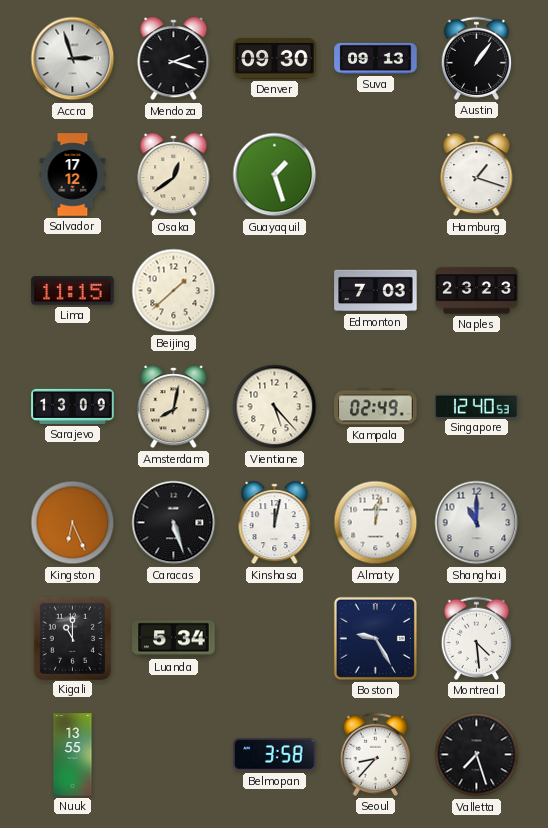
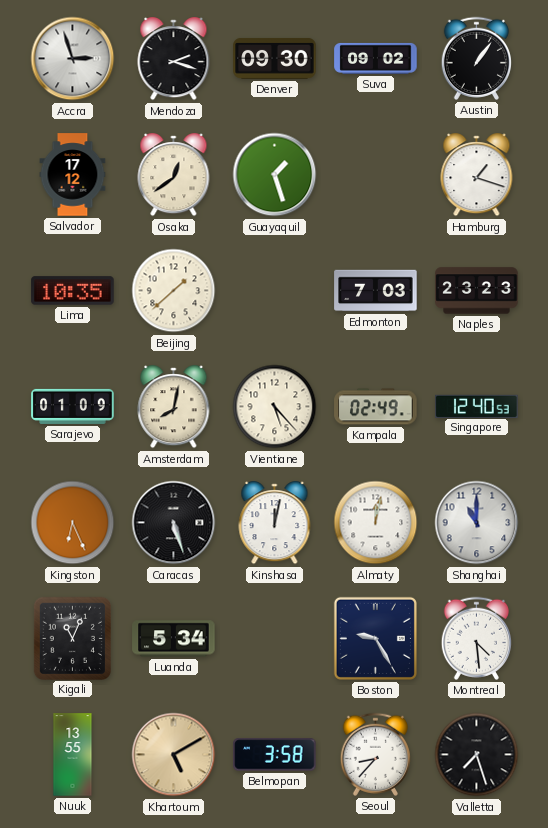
Suva: 09:13 -> 09:02 (376, 58)
Lima: 11:15 -> 10:35 (73, 291)
Sarajevo: 13:09 -> 01:09 (73, 406)
Kigali: 11:00 -> 11:04 (72, 638)
Khartoum: none -> 5:10 (174, 755)
